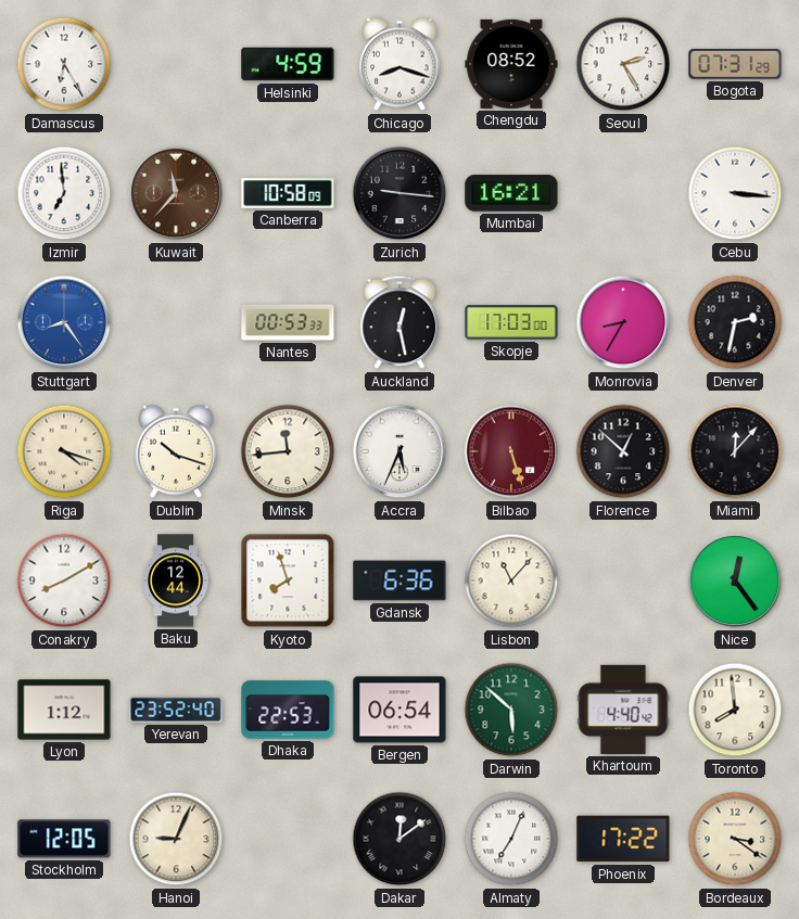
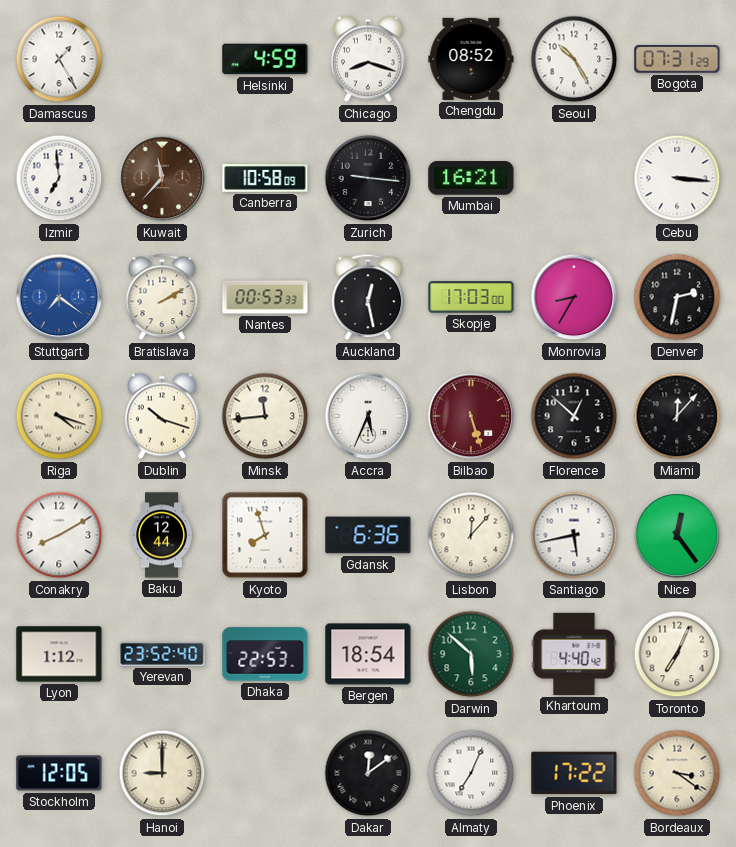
Damascus: 6:25 -> 1:25 (59, 59)
Seoul: 2:25 -> 10:25 (574, 59)
Stuttgart: 8:24 -> 7:21 (59, 297)
Bratislava: none -> 2:10 (162, 297)
Lisbon: 11:07 -> 12:07 (471, 535)
Santiago: none -> 5:43 (574, 535)
Bergen: 06:54 -> 18:54 (368, 654)
Toronto: 7:59 -> 7:04 (677, 654)
Hanoi: 9:04 -> 9:00 (162, 773)
